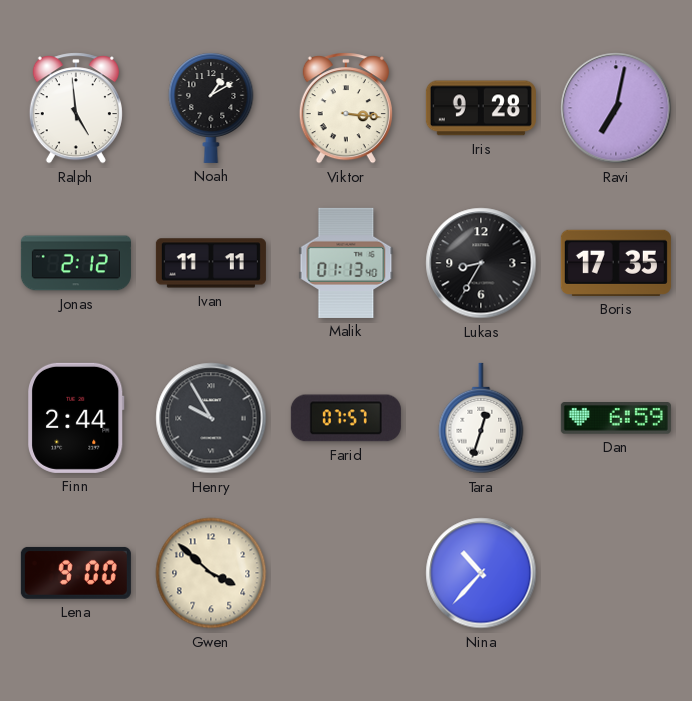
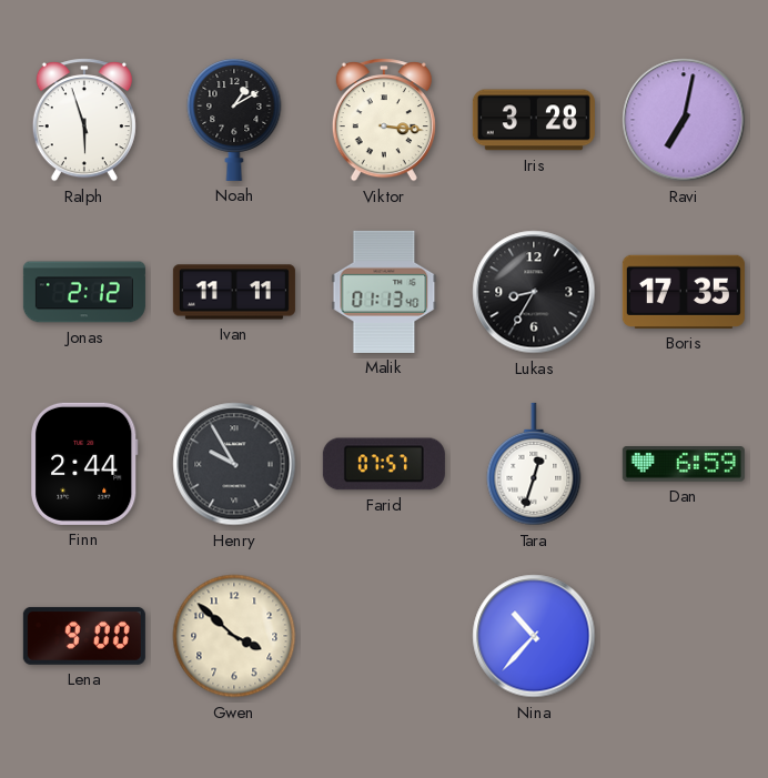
Ralph: 4:59 -> 5:57 (84, 120)
Iris: 9:28 -> 3:28 (534, 120)
